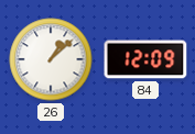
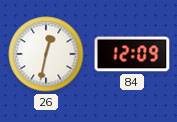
26: 1:08 -> 12:32 (46, 54)
